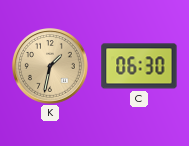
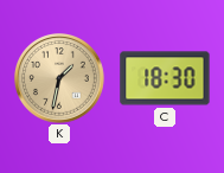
C: 06:30 -> 18:30 (165, 78)
